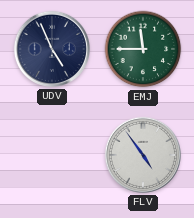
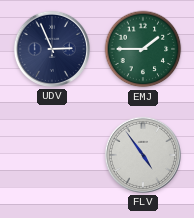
UDV: 4:56 -> 2:56 (52, 49)
EMJ: 11:45 -> 1:45 (143, 49)
